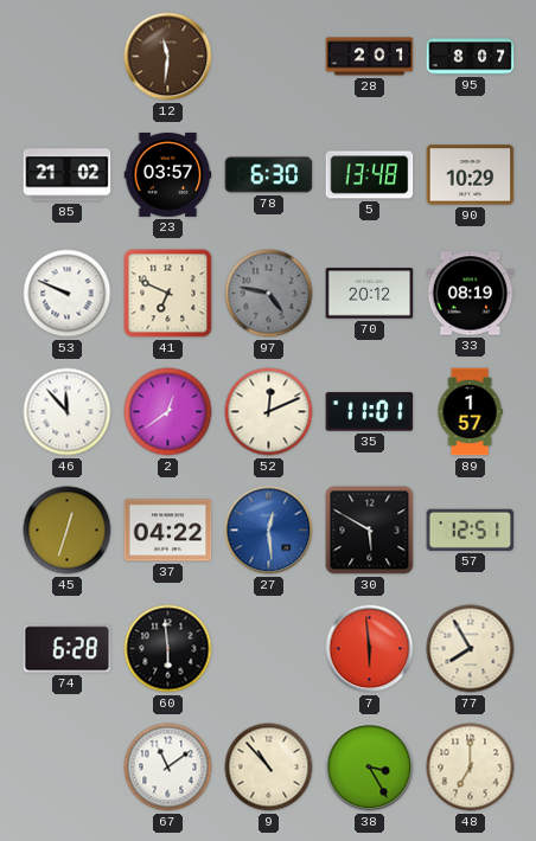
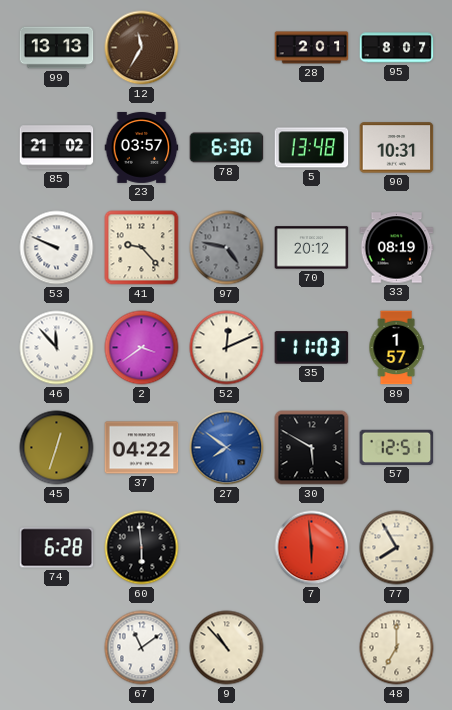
99: none -> 13:13 (57, 48)
12: 11:31 -> 11:35 (142, 48)
90: 10:29 -> 10:31 (397, 148)
41: 6:49 -> 9:23 (142, 248)
2: 12:39 -> 3:39 (142, 348)
35: 11:01 -> 11:03 (312, 348)
27: 12:29 -> 7:51 (227, 448)
38: 3:25 -> none (370, 768)
